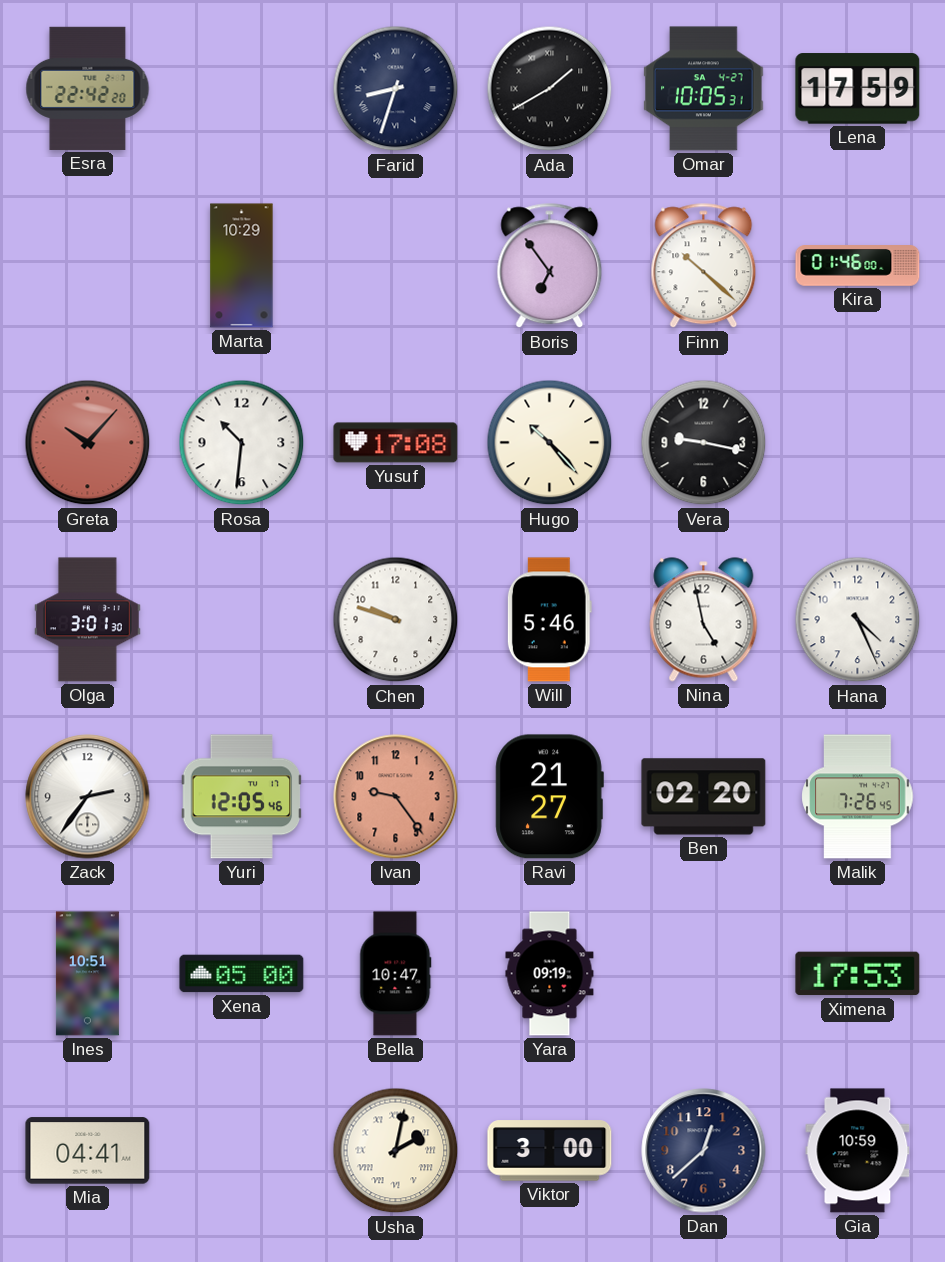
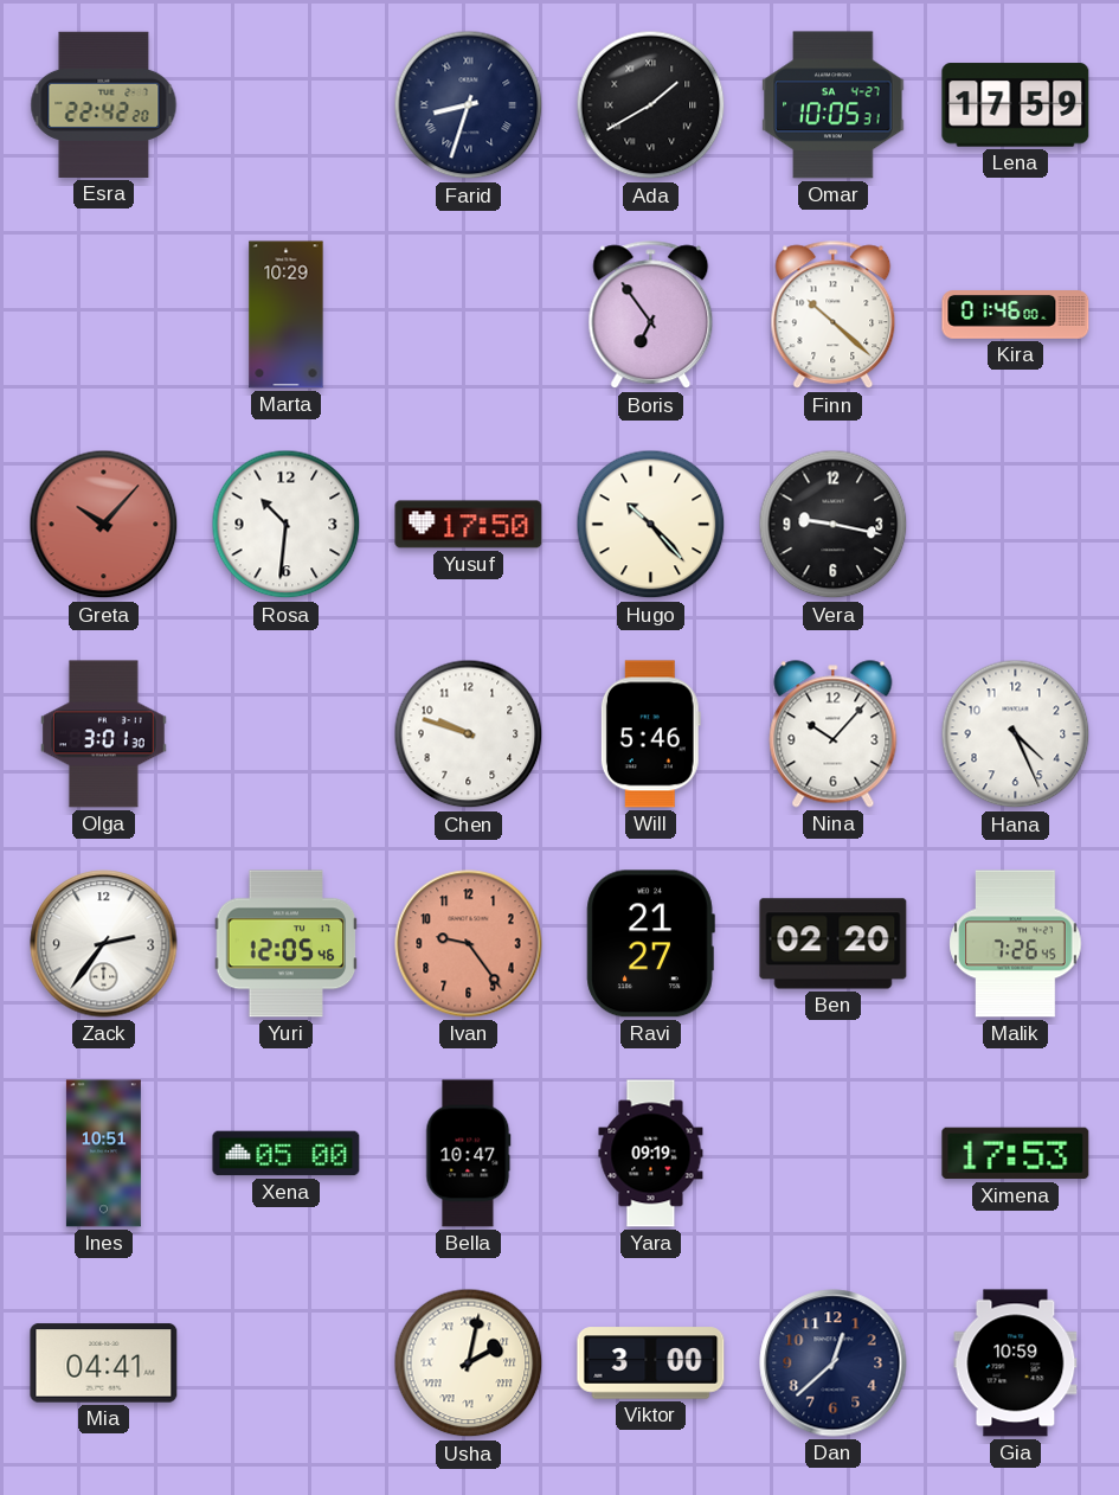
Yusuf: 17:08 -> 17:50 (469, 525)
Nina: 4:58 -> 10:07 (834, 734)
